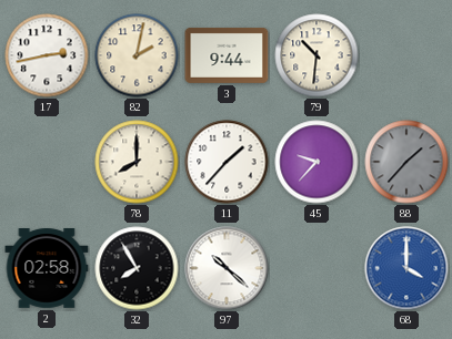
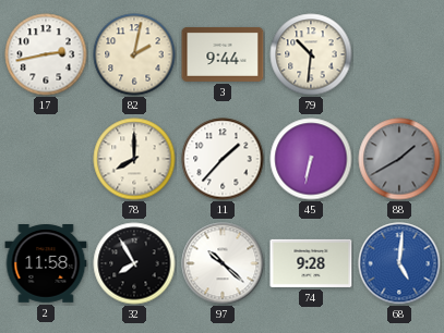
45: 9:37 -> 6:32 (311, 159)
88: 1:37 -> 1:40 (399, 159)
2: 02:58 -> 11:58 (46, 264)
74: none -> 9:28 (311, 263)
68: 4:00 -> 5:01 (399, 263)
